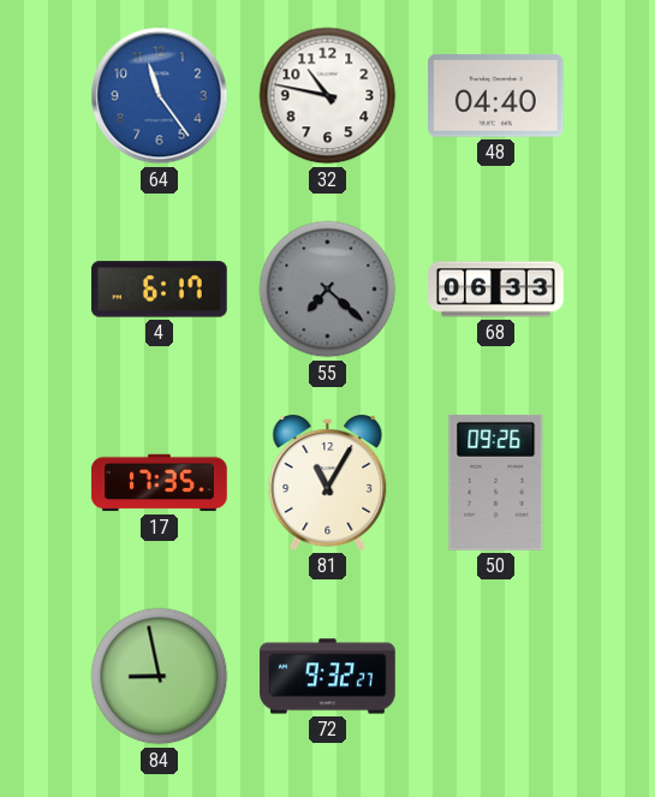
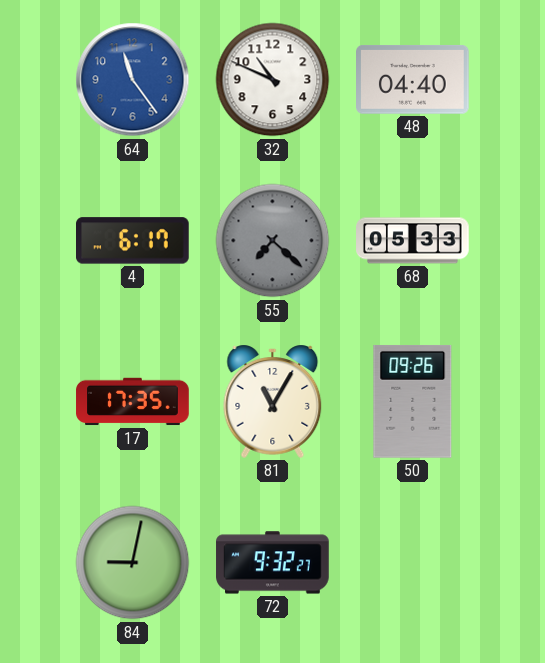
32: 10:47 -> 10:49 (273, 80)
68: 06:33 -> 05:33 (413, 241)
84: 8:58 -> 9:02 (133, 563)
